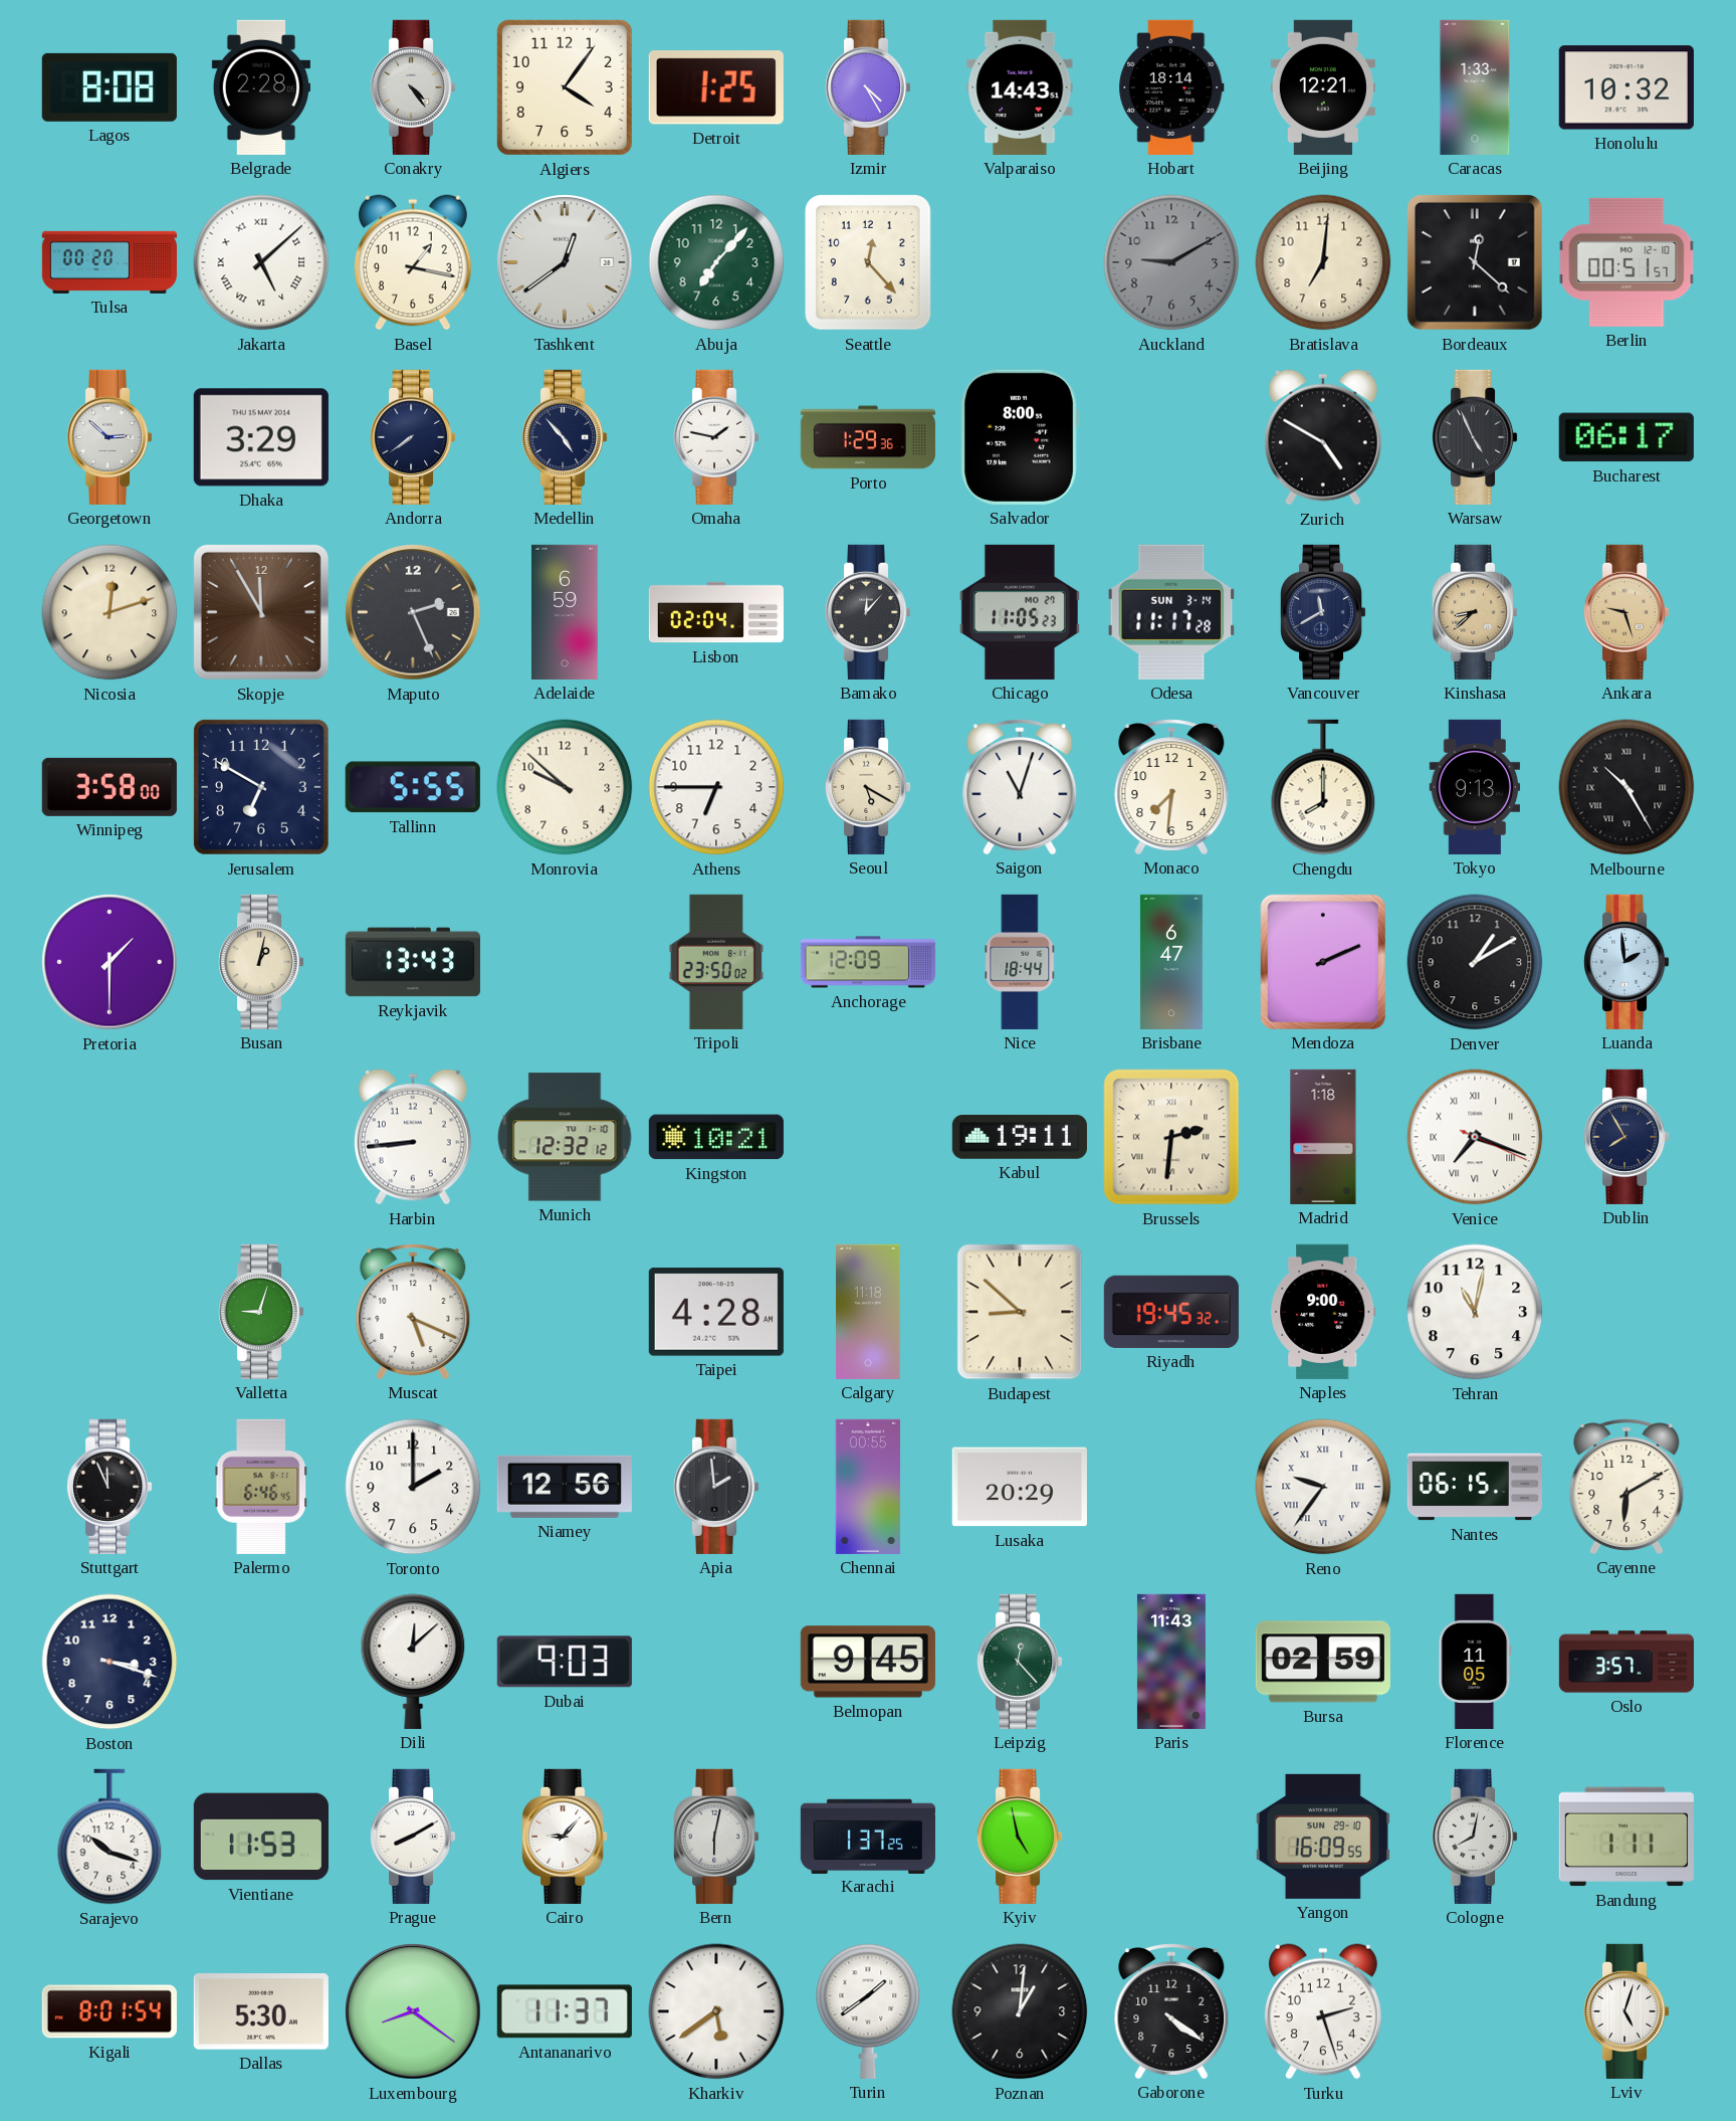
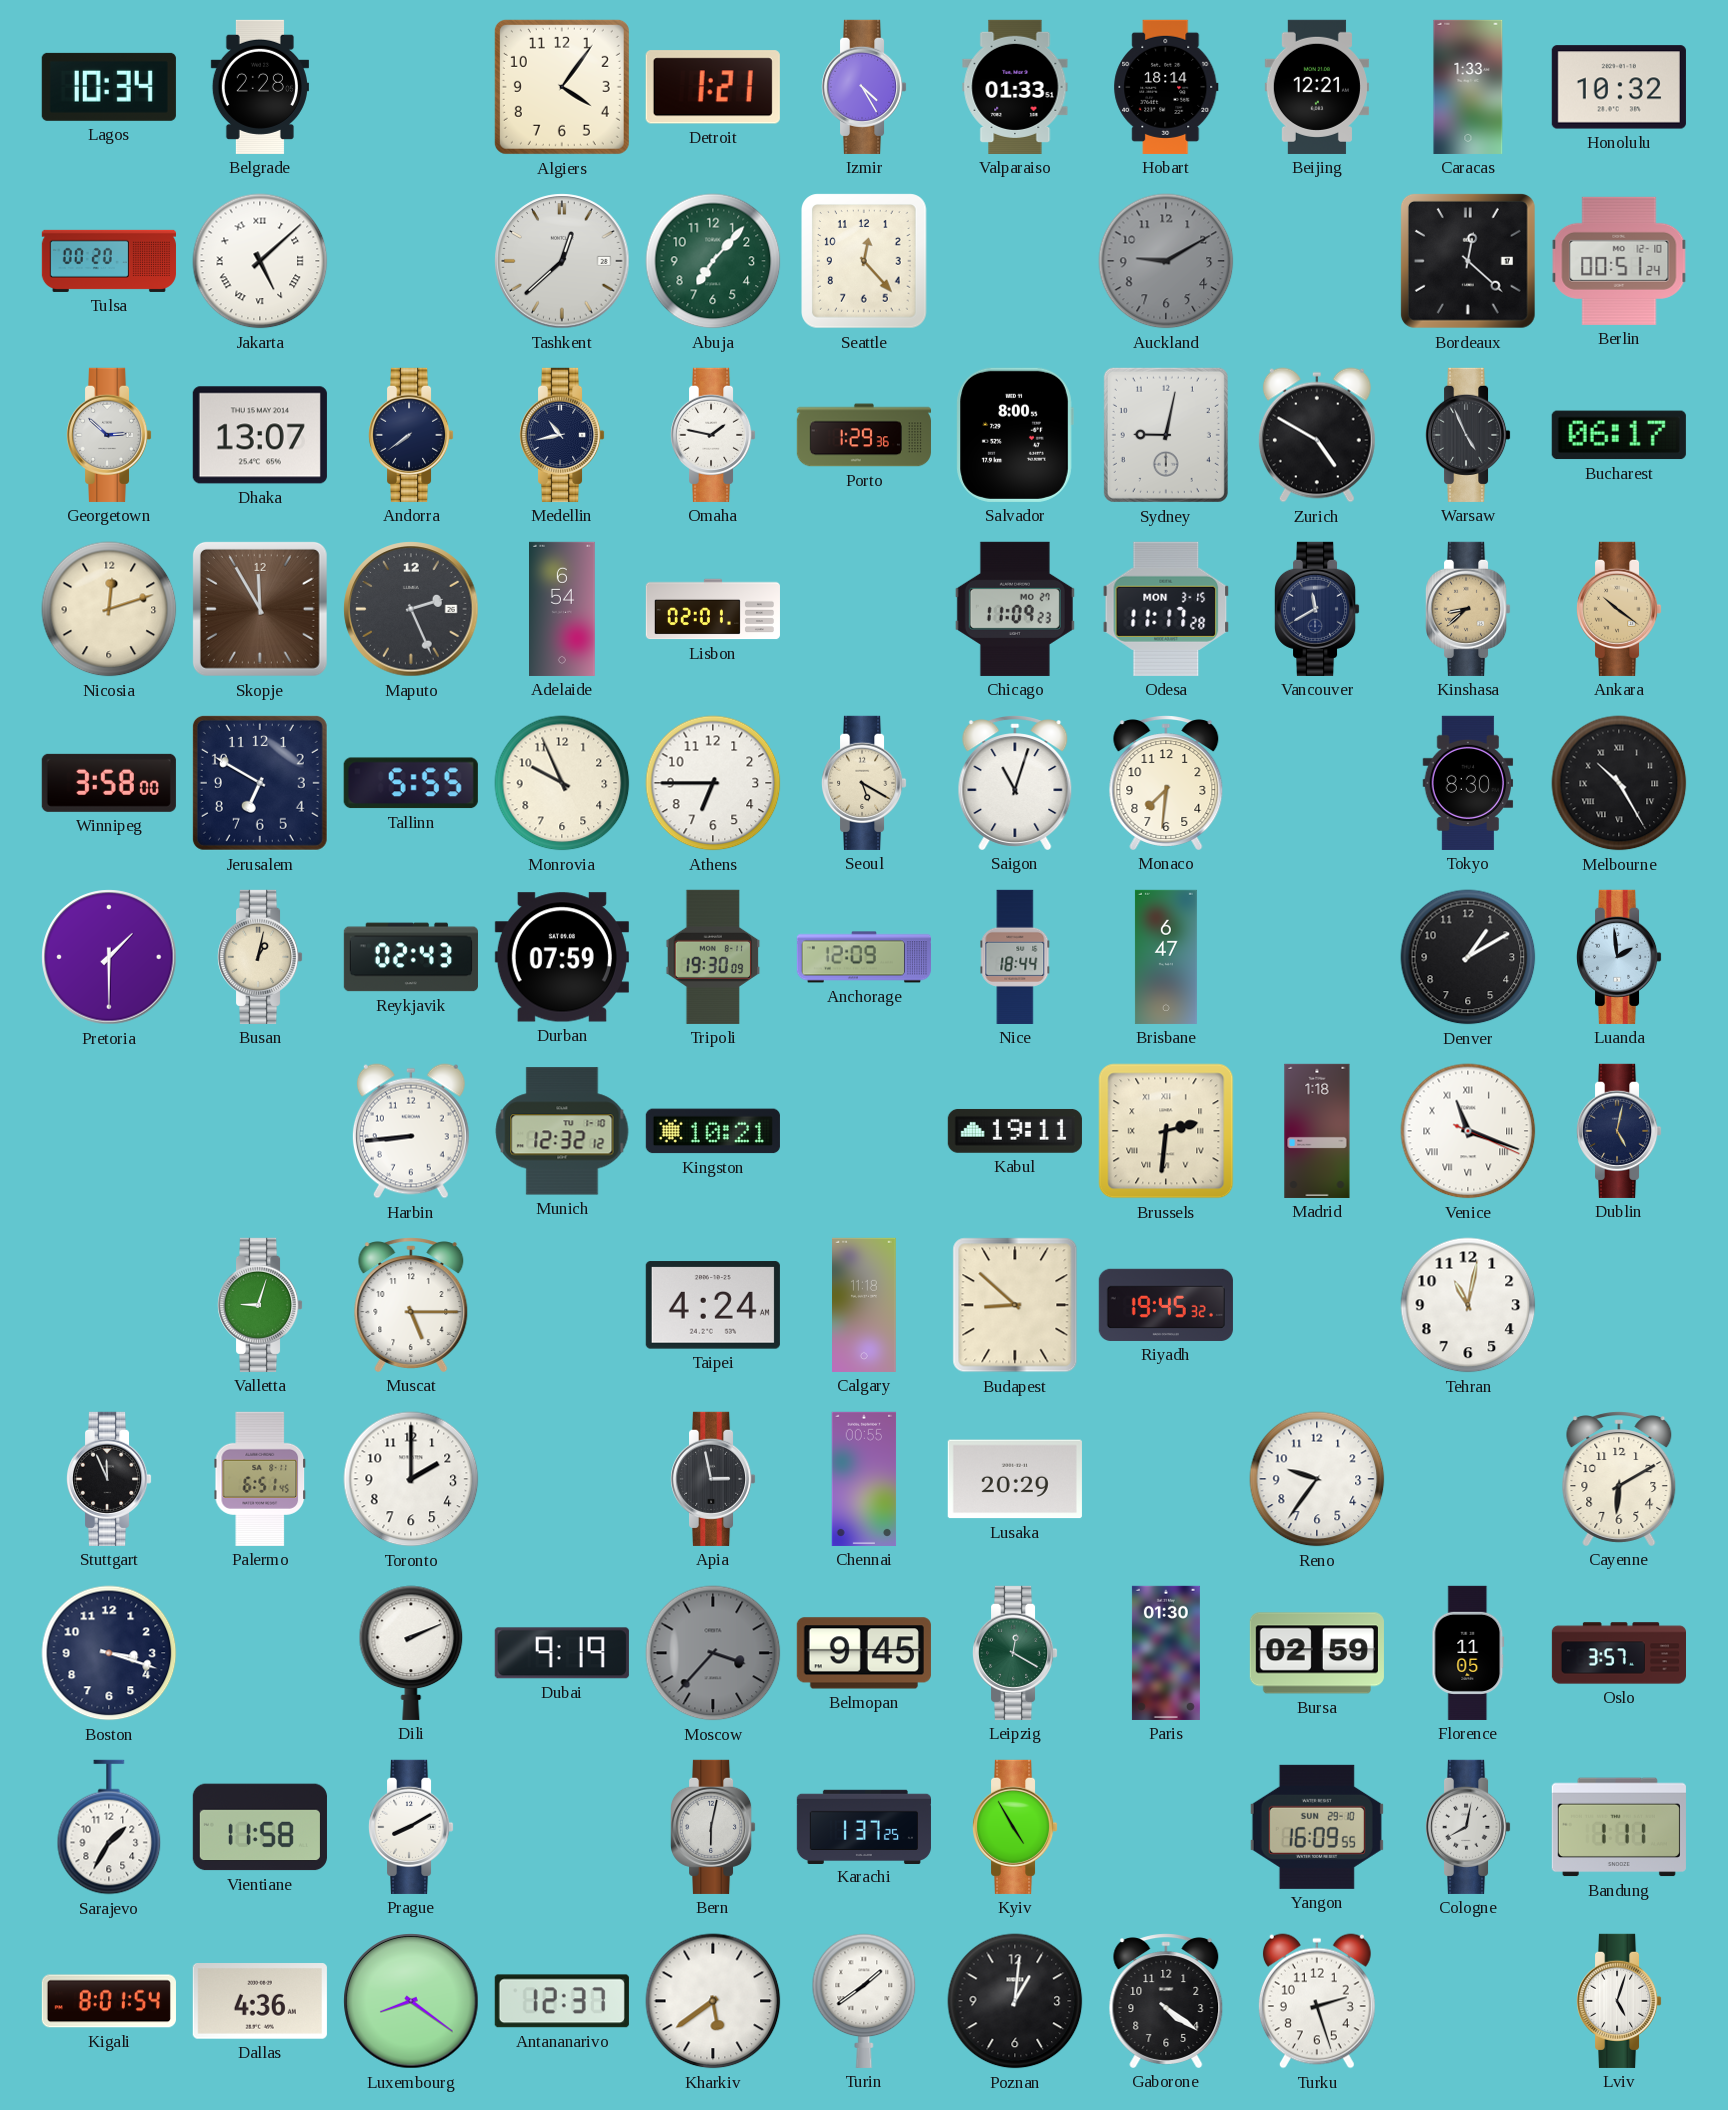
Lagos: 8:08 -> 10:34 (109, 87)
Conakry: 4:24 -> none (413, 87)
Detroit: 1:25 -> 1:21 (713, 87)
Valparaiso: 14:43 -> 01:33 (1015, 87)
Basel: 1:17 -> none (413, 262)
Tashkent: 12:39 -> 12:38 (562, 261)
Bratislava: 7:01 -> none (1323, 262)
Berlin: 00:51:57 -> 00:51:24 (1619, 261)
Dhaka: 3:29 -> 13:07 (260, 435)
Medellin: 4:53 -> 10:43 (562, 435)
Sydney: none -> 9:02 (1166, 435)
Adelaide: 6:59 -> 6:54 (563, 609)
Lisbon: 02:04 -> 02:01 (712, 609)
Bamako: 12:07 -> none (868, 612)
Chicago: 11:05 -> 11:09 (1015, 609)
Odesa date: SUN 3-14 -> MON 3-15 (1166, 609)
Ankara: 9:27 -> 10:21 (1619, 609)
Monrovia: 9:52 -> 9:56 (562, 783)
Chengdu: 8:00 -> none (1323, 787)
Tokyo: 9:13 -> 8:30 (1468, 783)
Reykjavik: 13:43 -> 02:43 (411, 957)
Durban: none -> 07:59 (562, 957)
Tripoli: 23:50 -> 19:30 (713, 957)
Mendoza: 2:11 -> none (1323, 962)
Venice: 7:18 -> 11:18 (1468, 1131)
Dublin: 7:55 -> 5:02 (1619, 1131)
Muscat: 5:19 -> 5:15 (411, 1305)
Taipei: 4:28 -> 4:24 (713, 1305)
Naples: 9:00 -> none (1323, 1312)
Palermo: 6:46 -> 6:51 (260, 1479)
Niamey: 12:56 -> none (565, 1487)
Apia: 1:59 -> 2:58 (713, 1479)
Reno numerals: Roman -> Arabic (1317, 1479)
Nantes: 06:15 -> none (1475, 1487)
Dili: 12:08 -> 2:11 (411, 1653)
Dubai: 9:03 -> 9:19 (562, 1653)
Moscow: none -> 3:37 (713, 1653)
Leipzig: 12:23 -> 12:20 (1015, 1653)
Paris: 11:43 -> 01:30 (1166, 1653)
Sarajevo: 10:18 -> 1:35 (109, 1827)
Vientiane: 11:53 -> 11:58 (260, 1827)
Cairo: 9:07 -> none (565, 1837)
Kyiv: 4:58 -> 4:55 (1015, 1827)
Dallas: 5:30 -> 4:36 (260, 2002)
Antananarivo: 11:37 -> 12:37 (562, 2001)
